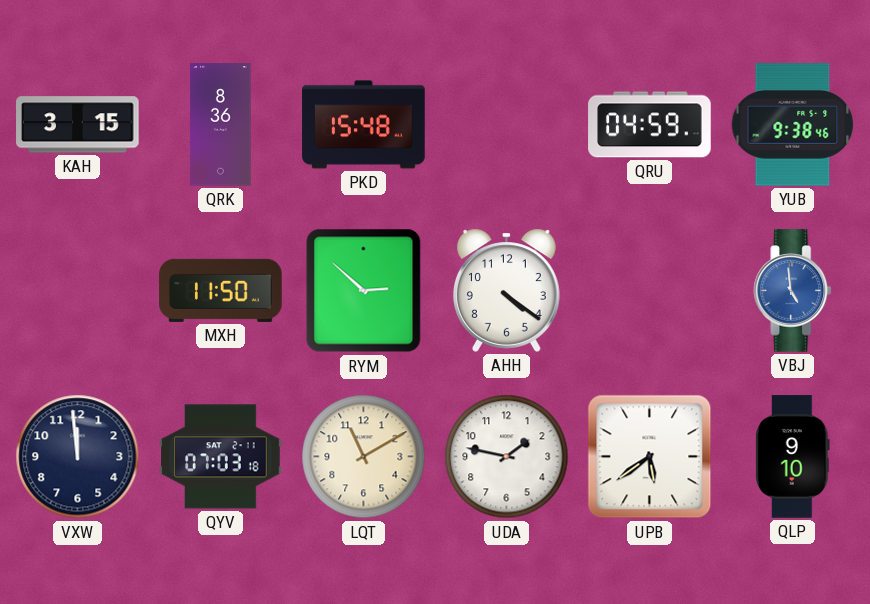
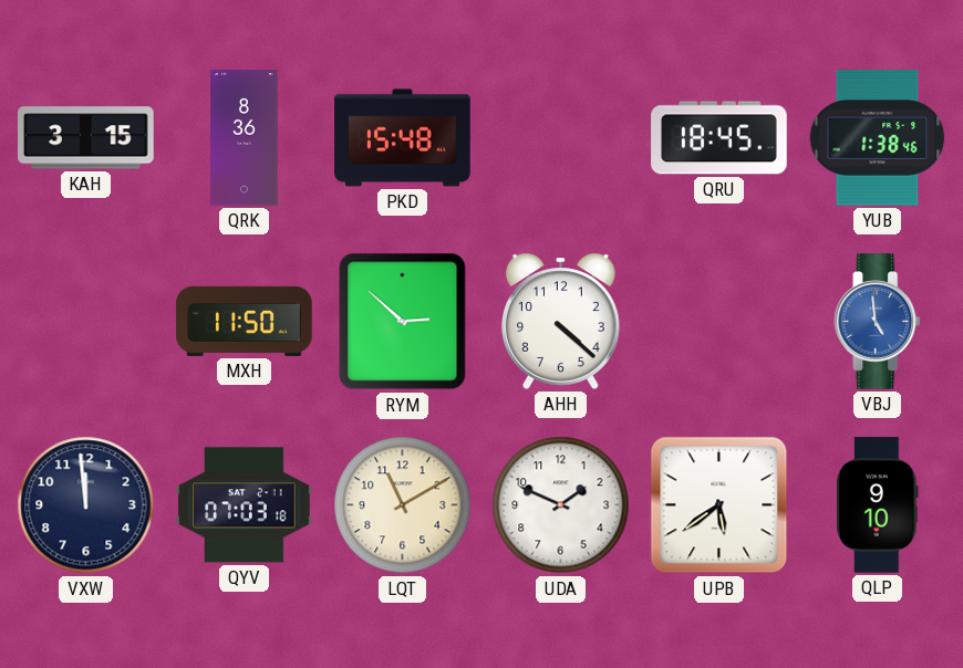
QRU: 04:59 -> 18:45 (719, 138)
YUB: 9:38 -> 1:38 (878, 138)
AHH: 4:21 -> 4:22 (560, 321)
UDA: 1:47 -> 1:49 (561, 505)
